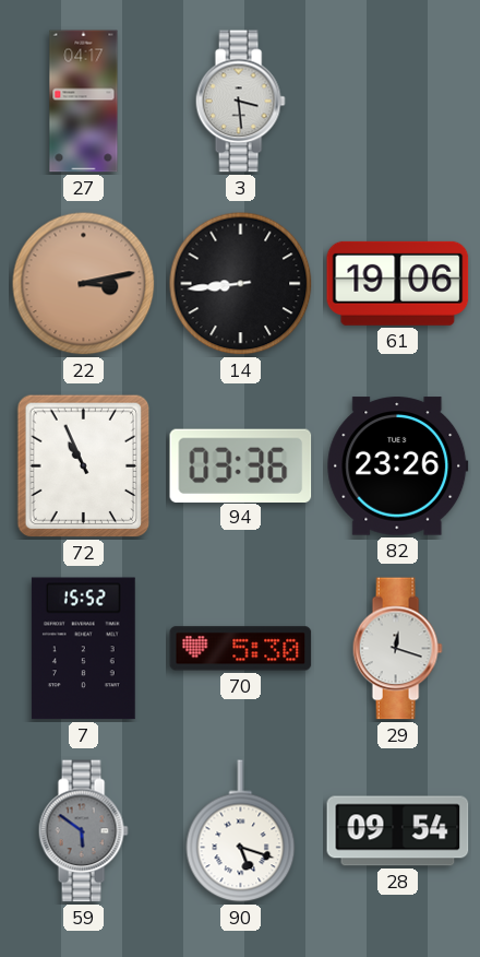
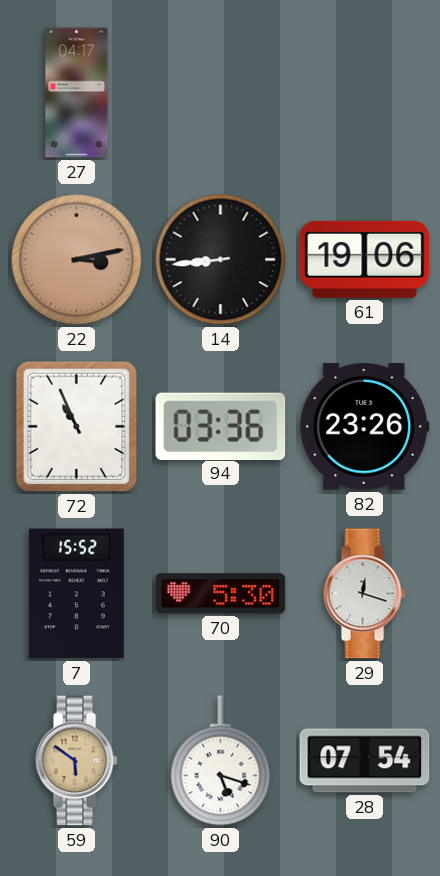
3: 3:29 -> none (240, 102)
59 dial: grey -> champagne (76, 761)
28: 09:54 -> 07:54 (365, 761)
